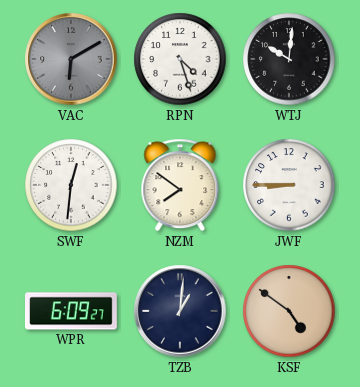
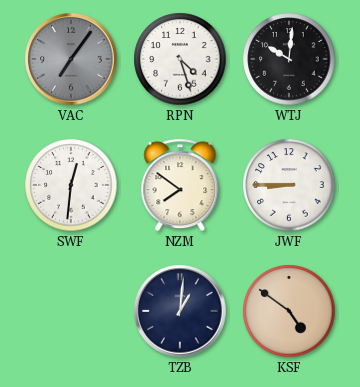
VAC: 6:10 -> 7:06 (71, 59)
WPR: 6:09 -> none (72, 311)
